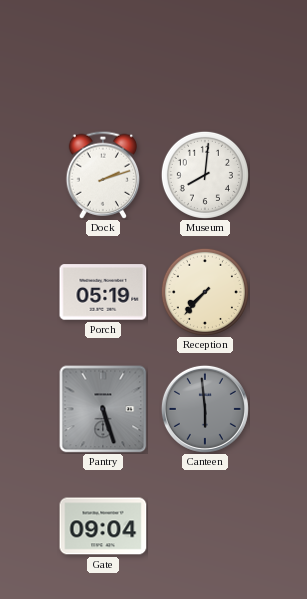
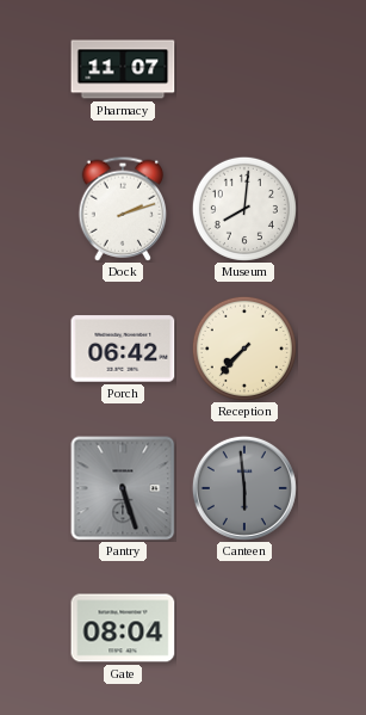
Pharmacy: none -> 11:07 (123, 69)
Porch: 05:19 -> 06:42 (123, 349)
Gate: 09:04 -> 08:04 (123, 628)
